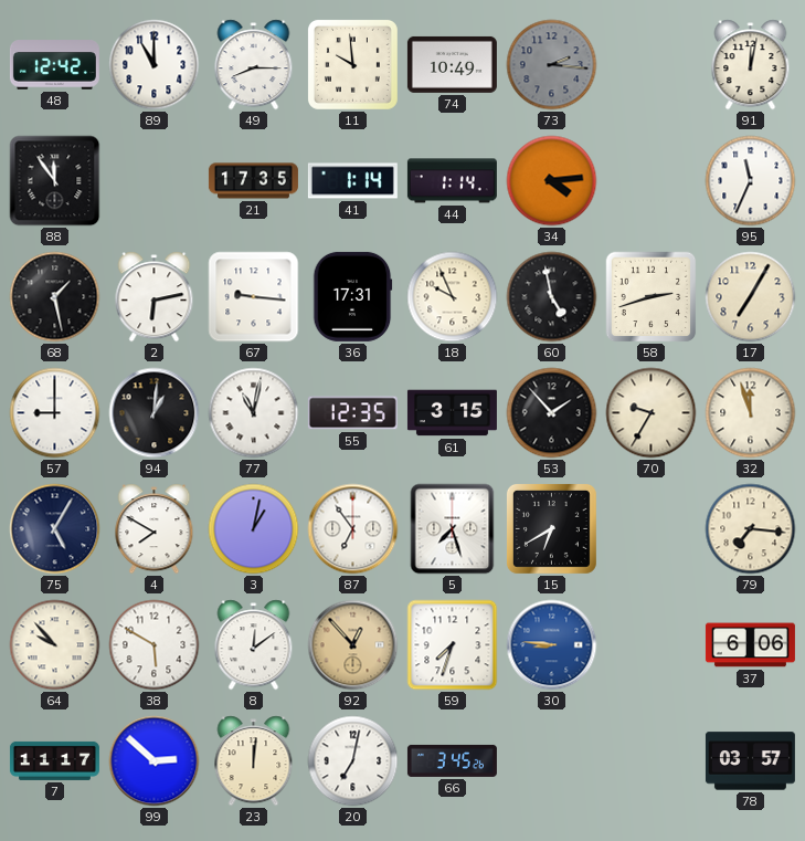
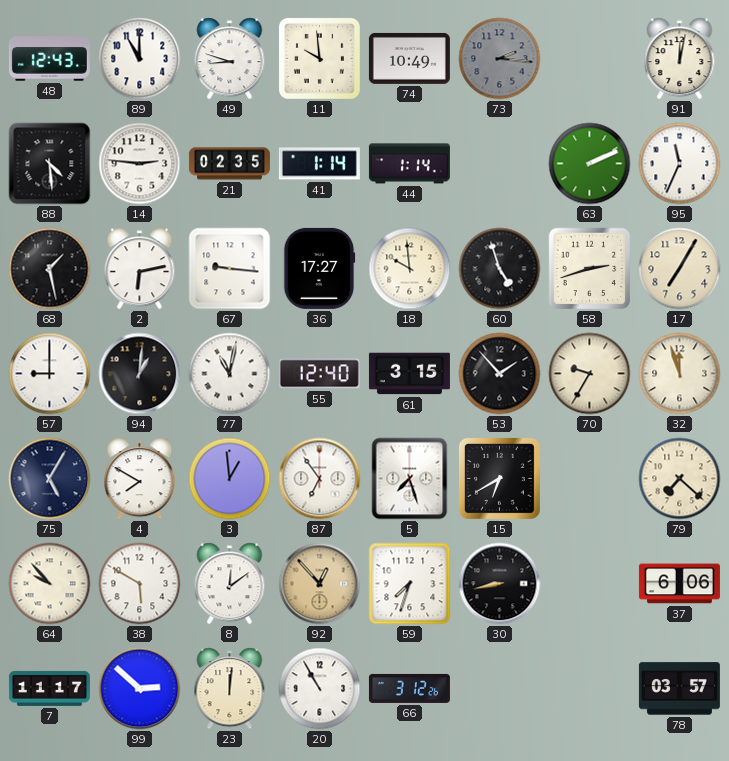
48: 12:42 -> 12:43 (49, 59)
49: 8:15 -> 8:48 (230, 59)
88: 11:54 -> 4:29 (50, 164)
14: none -> 2:46 (140, 164)
21: 17:35 -> 02:35 (229, 164)
34: 4:14 -> none (552, 181)
63: none -> 2:11 (590, 164)
36: 17:31 -> 17:27 (319, 268)
18: 9:56 -> 9:59 (410, 269)
60: 4:58 -> 4:57 (500, 269)
55: 12:35 -> 12:40 (319, 374)
3: 1:02 -> 12:59 (230, 479)
79: 7:16 -> 7:22 (680, 479)
30: 8:46 -> 8:43 (500, 584)
30 dial: blue -> black (500, 584)
20: 7:02 -> 10:55 (320, 689)
66: 3:45 -> 3:12 (409, 688)
